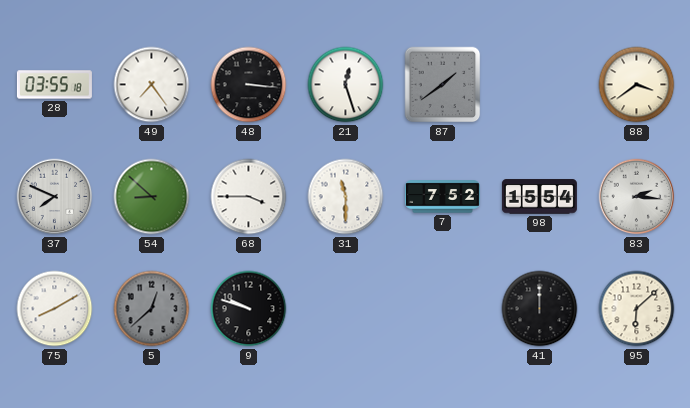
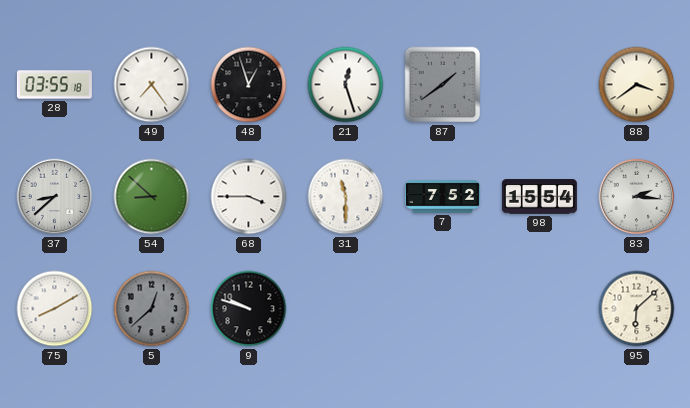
48: 3:16 -> 12:57 (249, 85)
37: 7:49 -> 8:38 (55, 197)
41: 12:00 -> none (540, 309)
